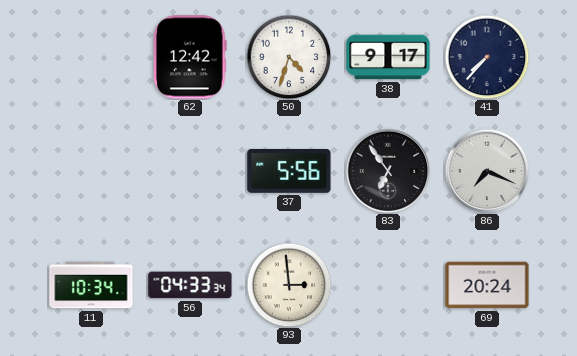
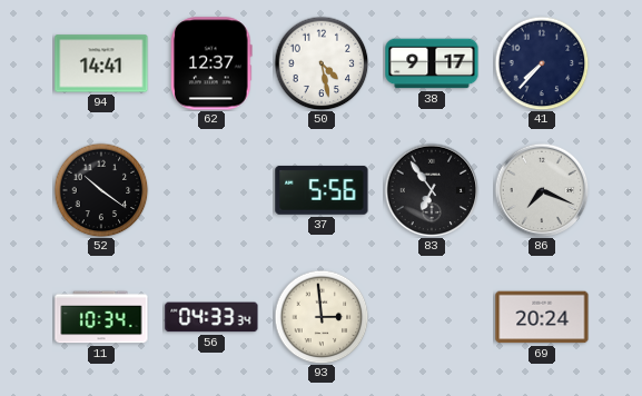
94: none -> 14:41 (101, 63)
62: 12:42 -> 12:37 (211, 63)
50: 4:33 -> 4:28 (322, 63)
52: none -> 10:21 (101, 190)
